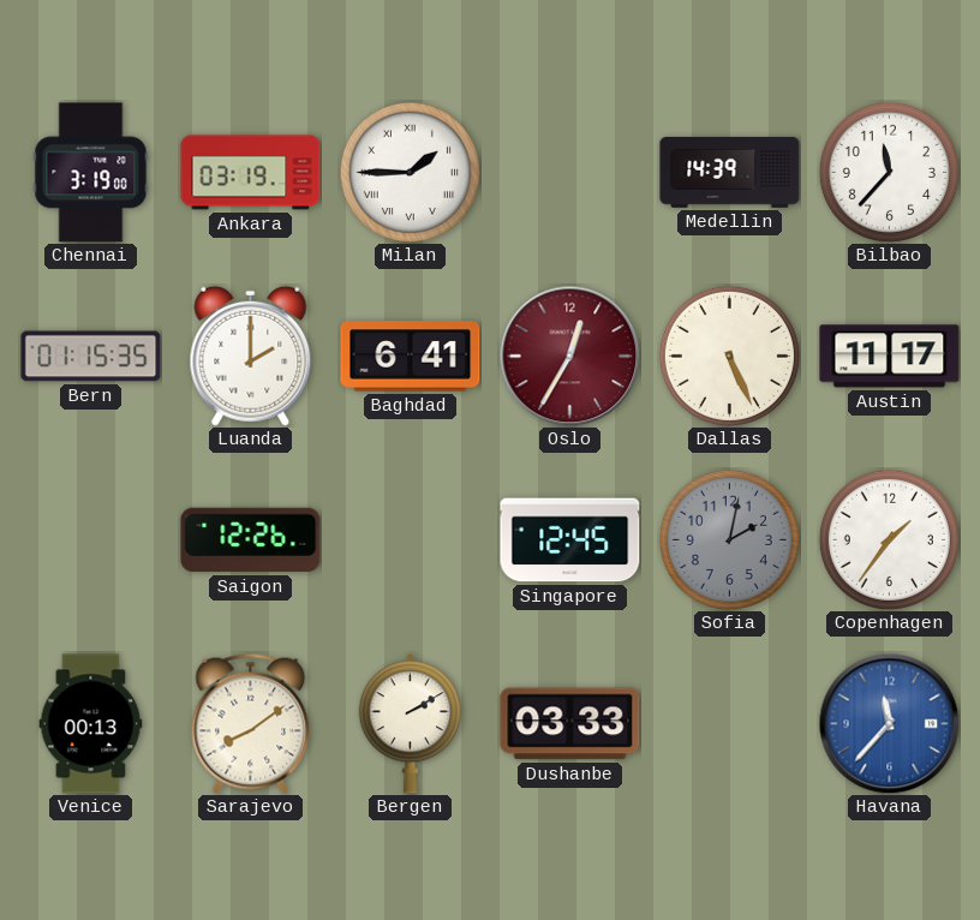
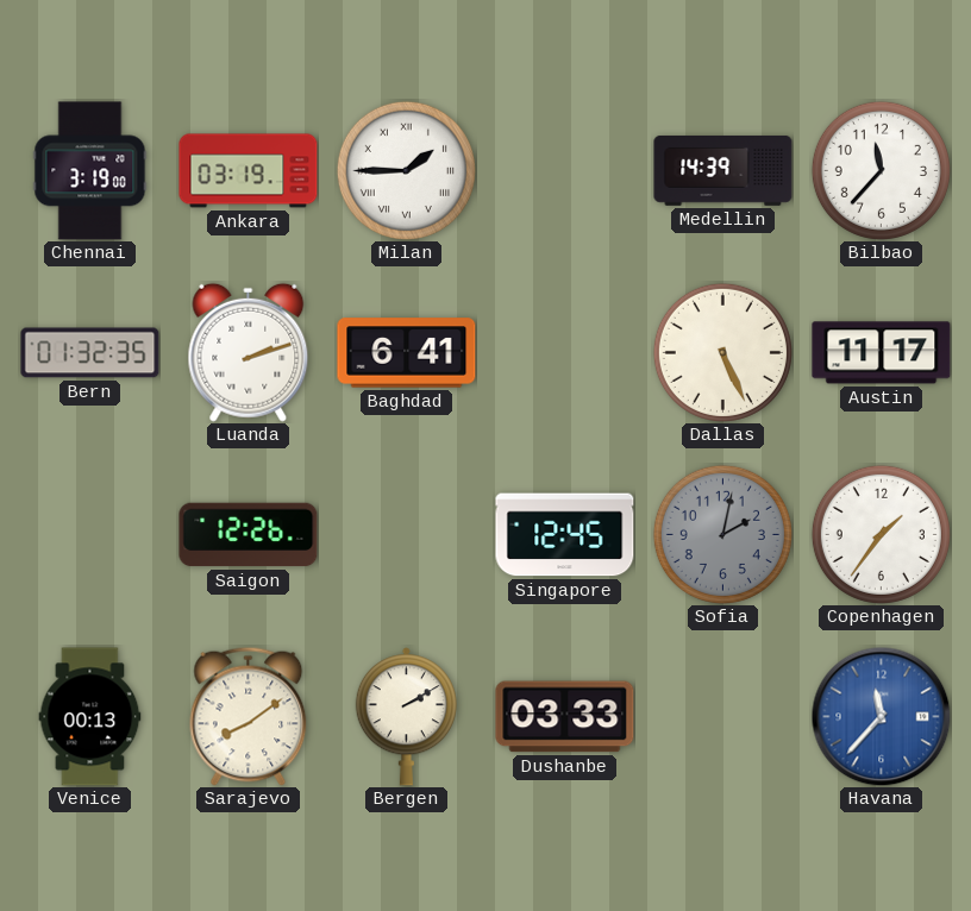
Bern: 01:15 -> 01:32 (90, 353)
Luanda: 2:00 -> 2:12 (249, 352)
Oslo: 12:35 -> none (569, 356)
